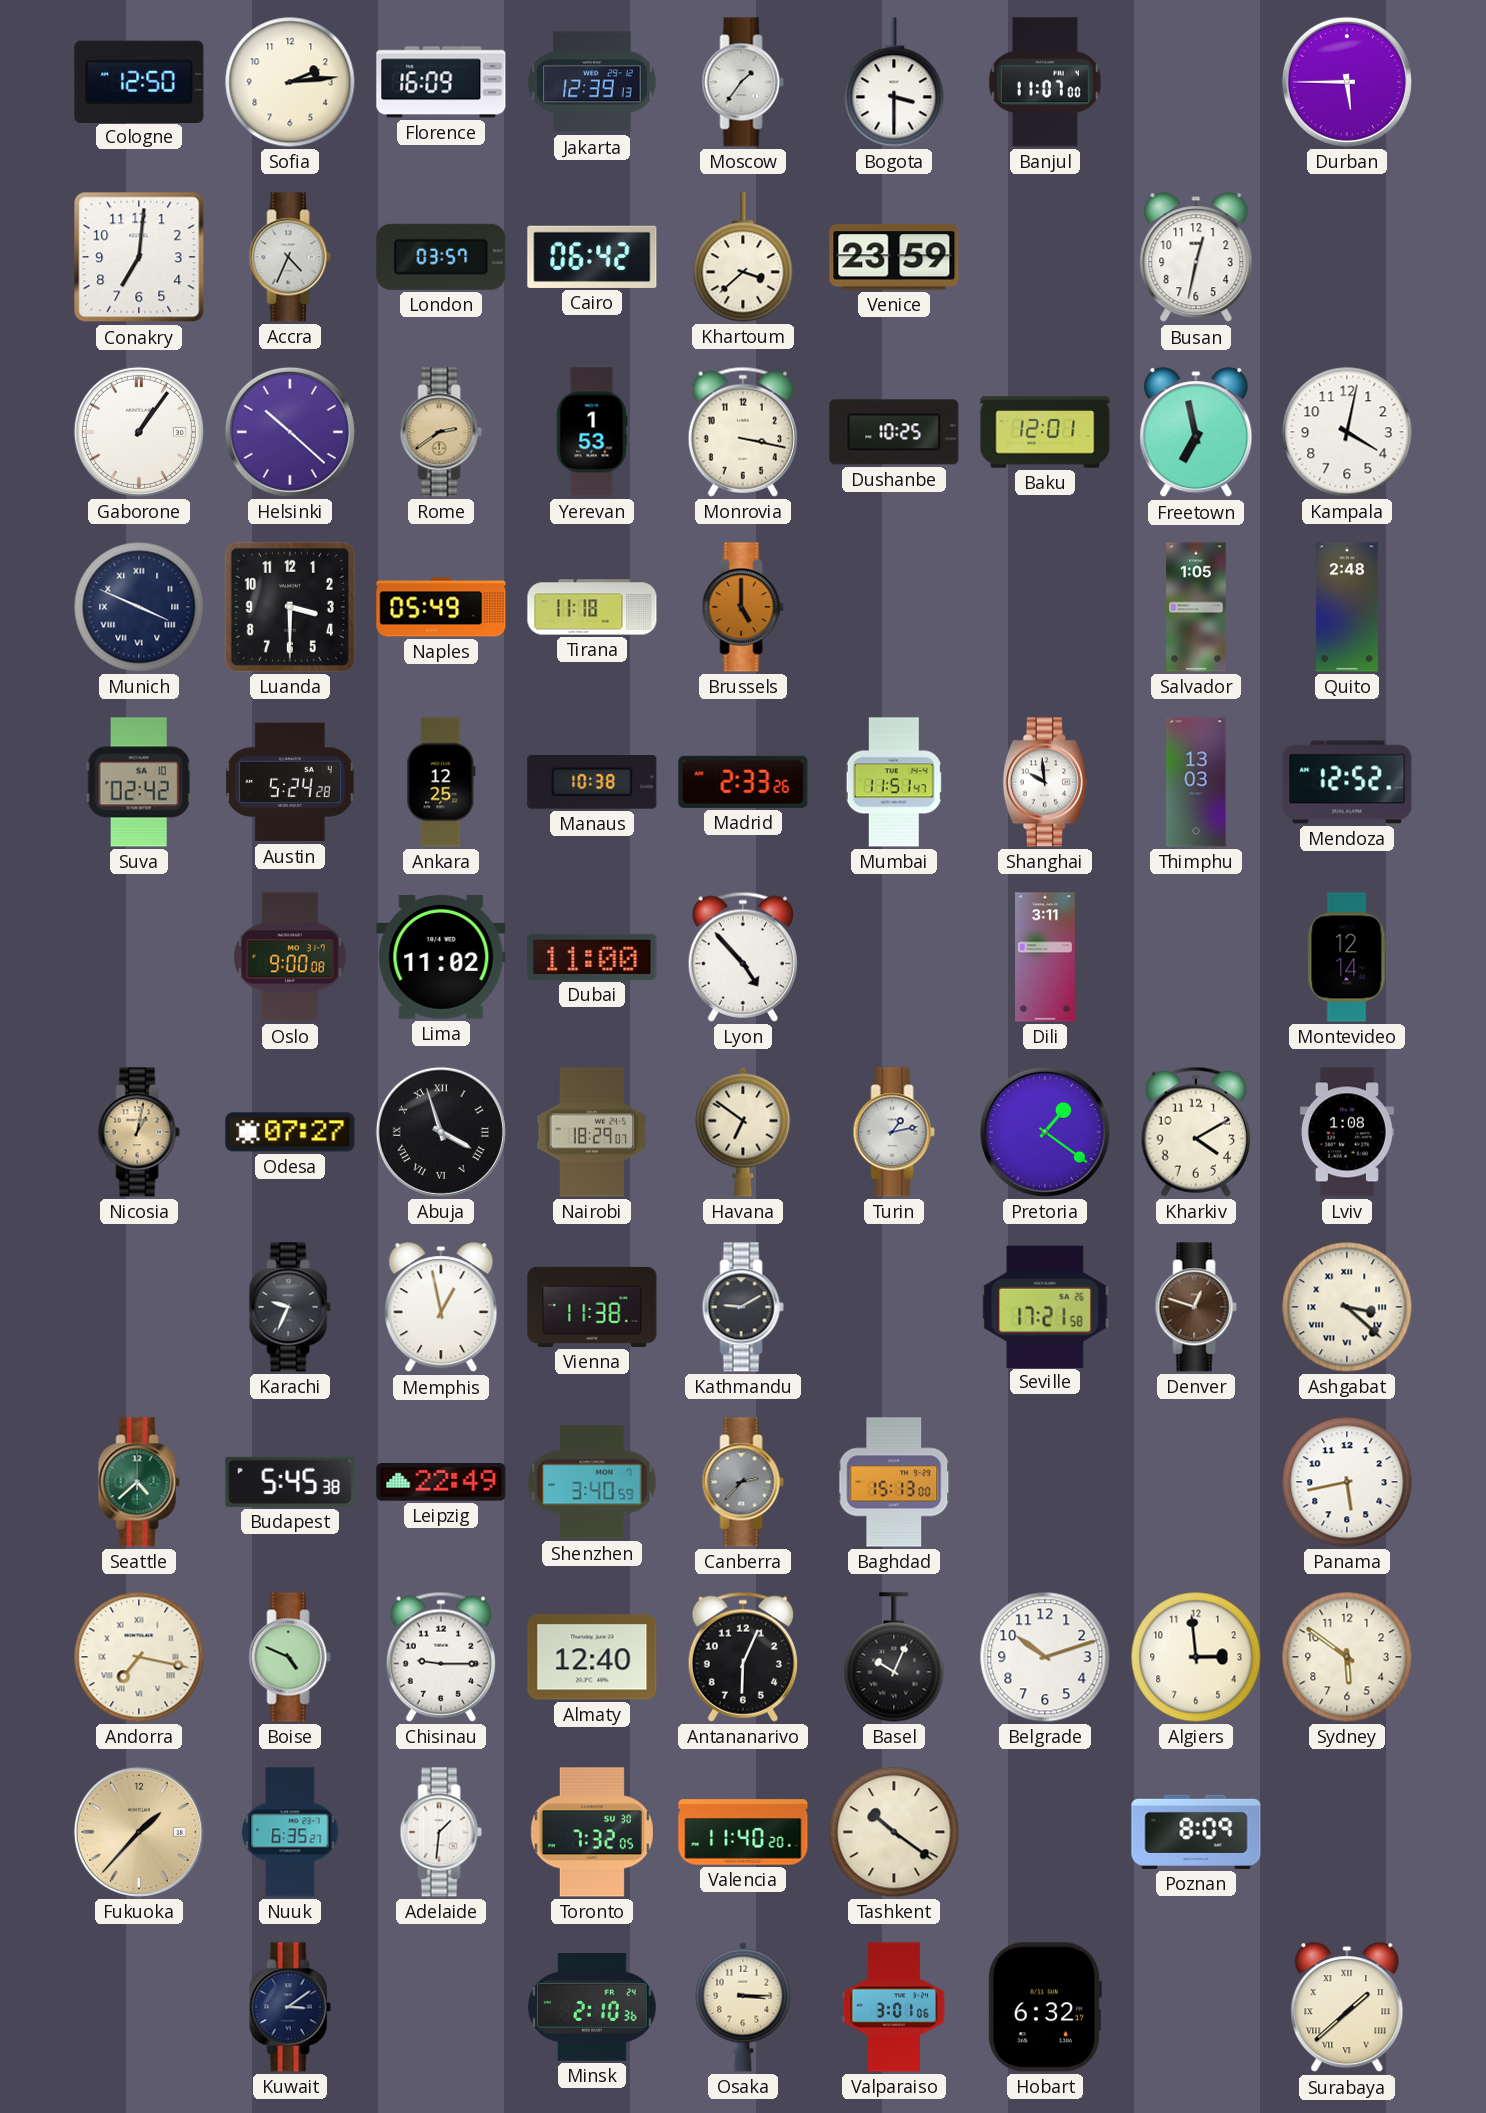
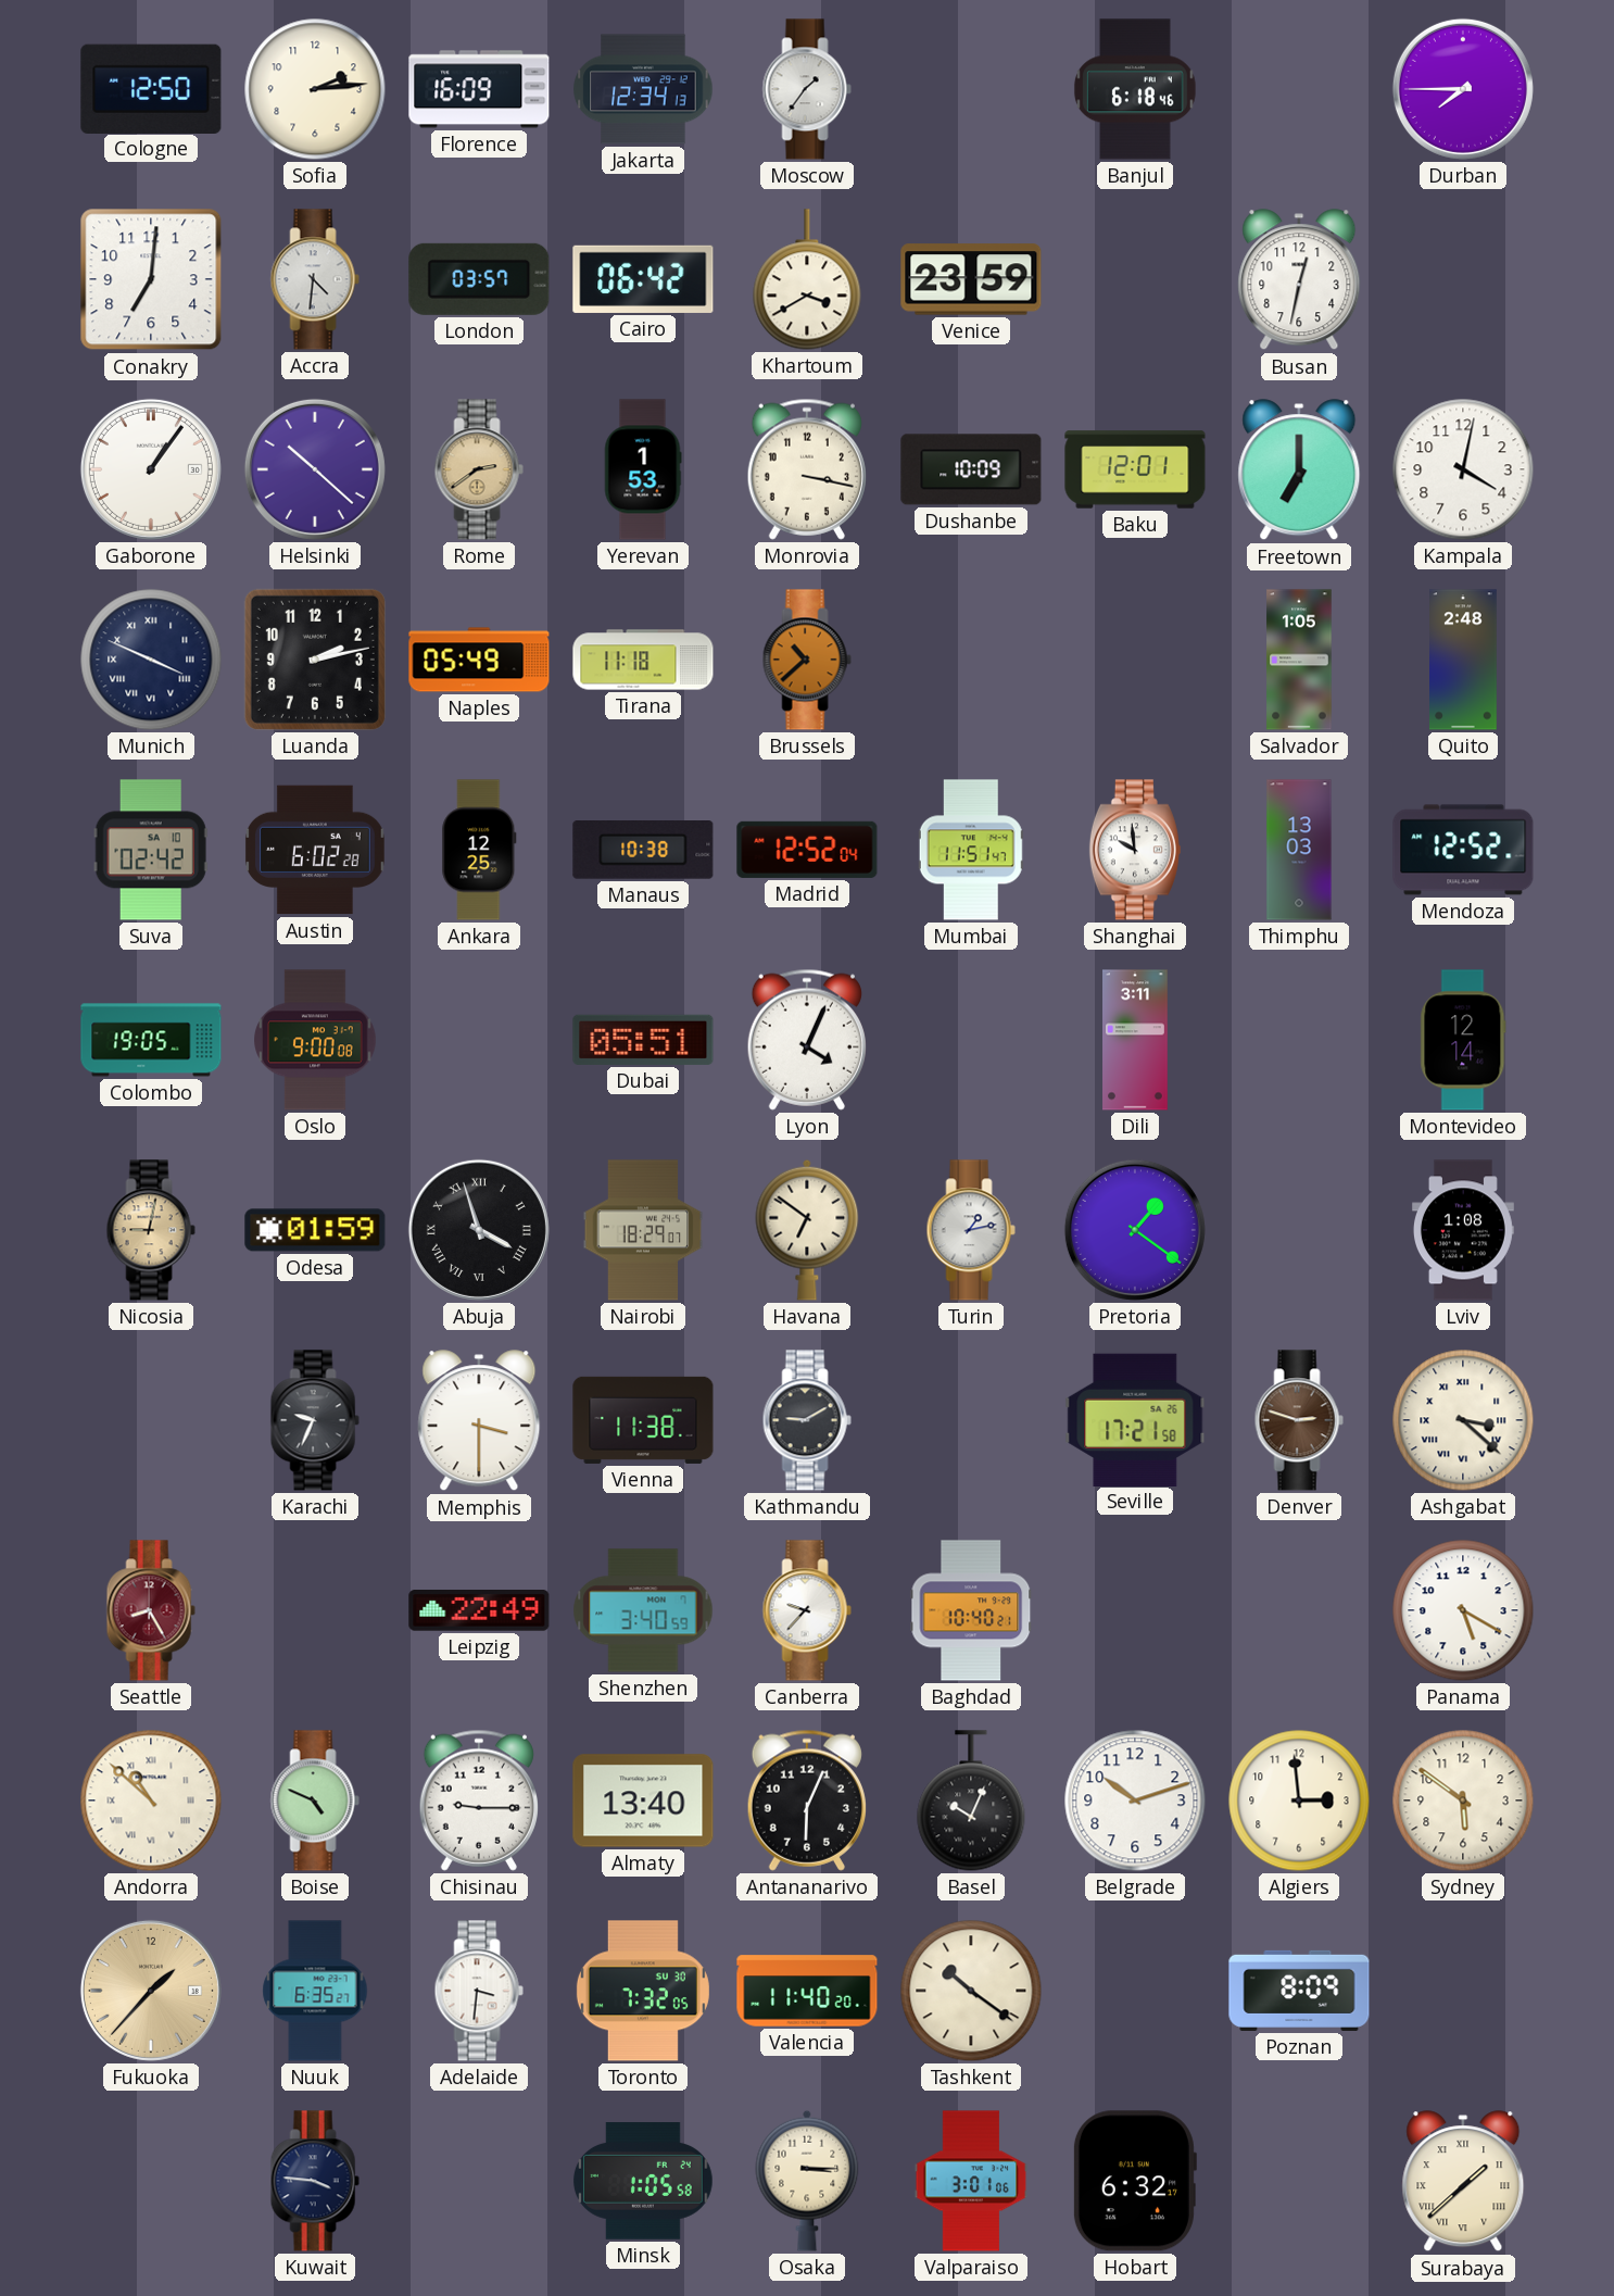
Jakarta: 12:39 -> 12:34 (643, 89)
Bogota: 3:30 -> none (894, 82)
Banjul: 11:07 -> 6:18 (1135, 89)
Durban: 5:45 -> 7:45 (1463, 89)
Accra: 4:34 -> 4:31 (315, 279)
Khartoum: 3:38 -> 3:40 (807, 279)
Dushanbe: 10:25 -> 10:09 (971, 469)
Freetown: 6:58 -> 7:00 (1299, 471)
Luanda: 3:30 -> 2:13 (315, 660)
Brussels: 5:00 -> 10:38 (807, 660)
Austin: 5:24 -> 6:02 (315, 850)
Madrid: 2:33 -> 12:52 (807, 850)
Colombo: none -> 19:05 (151, 1040)
Lima: 11:02 -> none (441, 958)
Dubai: 11:00 -> 05:51 (643, 1040)
Lyon: 4:53 -> 4:04 (807, 1040)
Nicosia: 1:02 -> 9:02 (151, 1230)
Odesa: 07:27 -> 01:59 (315, 1230)
Kharkiv: 4:10 -> none (1196, 1132)
Memphis: 12:58 -> 3:30 (479, 1421)
Denver: 12:48 -> 2:48 (1299, 1420)
Seattle: 4:38 -> 8:25 (151, 1610)
Seattle dial: green -> burgundy (151, 1610)
Budapest: 5:45 -> none (290, 1482)
Canberra: 2:37 -> 9:37 (807, 1610)
Canberra dial: grey -> white (807, 1610)
Baghdad: 15:13 -> 10:40 (971, 1610)
Panama: 5:43 -> 5:20 (1463, 1610)
Andorra: 7:17 -> 10:52 (151, 1801)
Almaty: 12:40 -> 13:40 (643, 1801)
Adelaide: 1:31 -> 3:31 (479, 1991)
Kuwait: 3:09 -> 3:46 (315, 2181)
Minsk: 2:10 -> 1:05 (644, 2182)
